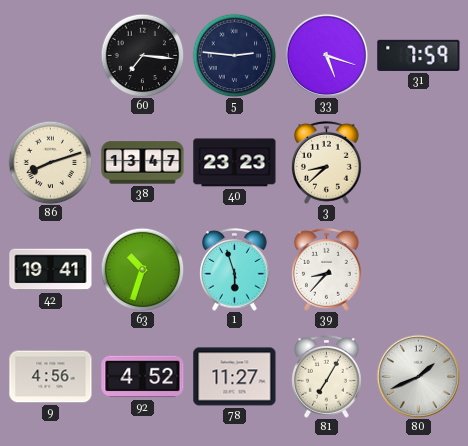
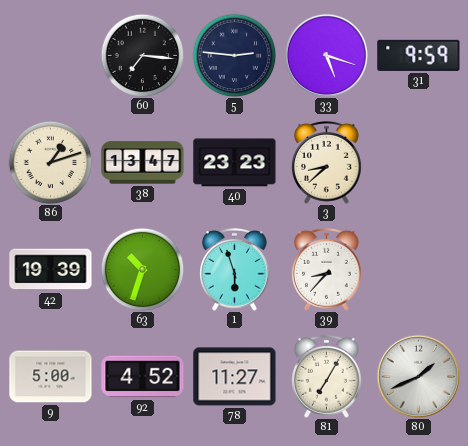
31: 7:59 -> 9:59 (419, 55)
86: 8:12 -> 1:12 (50, 162)
42: 19:41 -> 19:39 (51, 270)
9: 4:56 -> 5:00 (51, 377)
